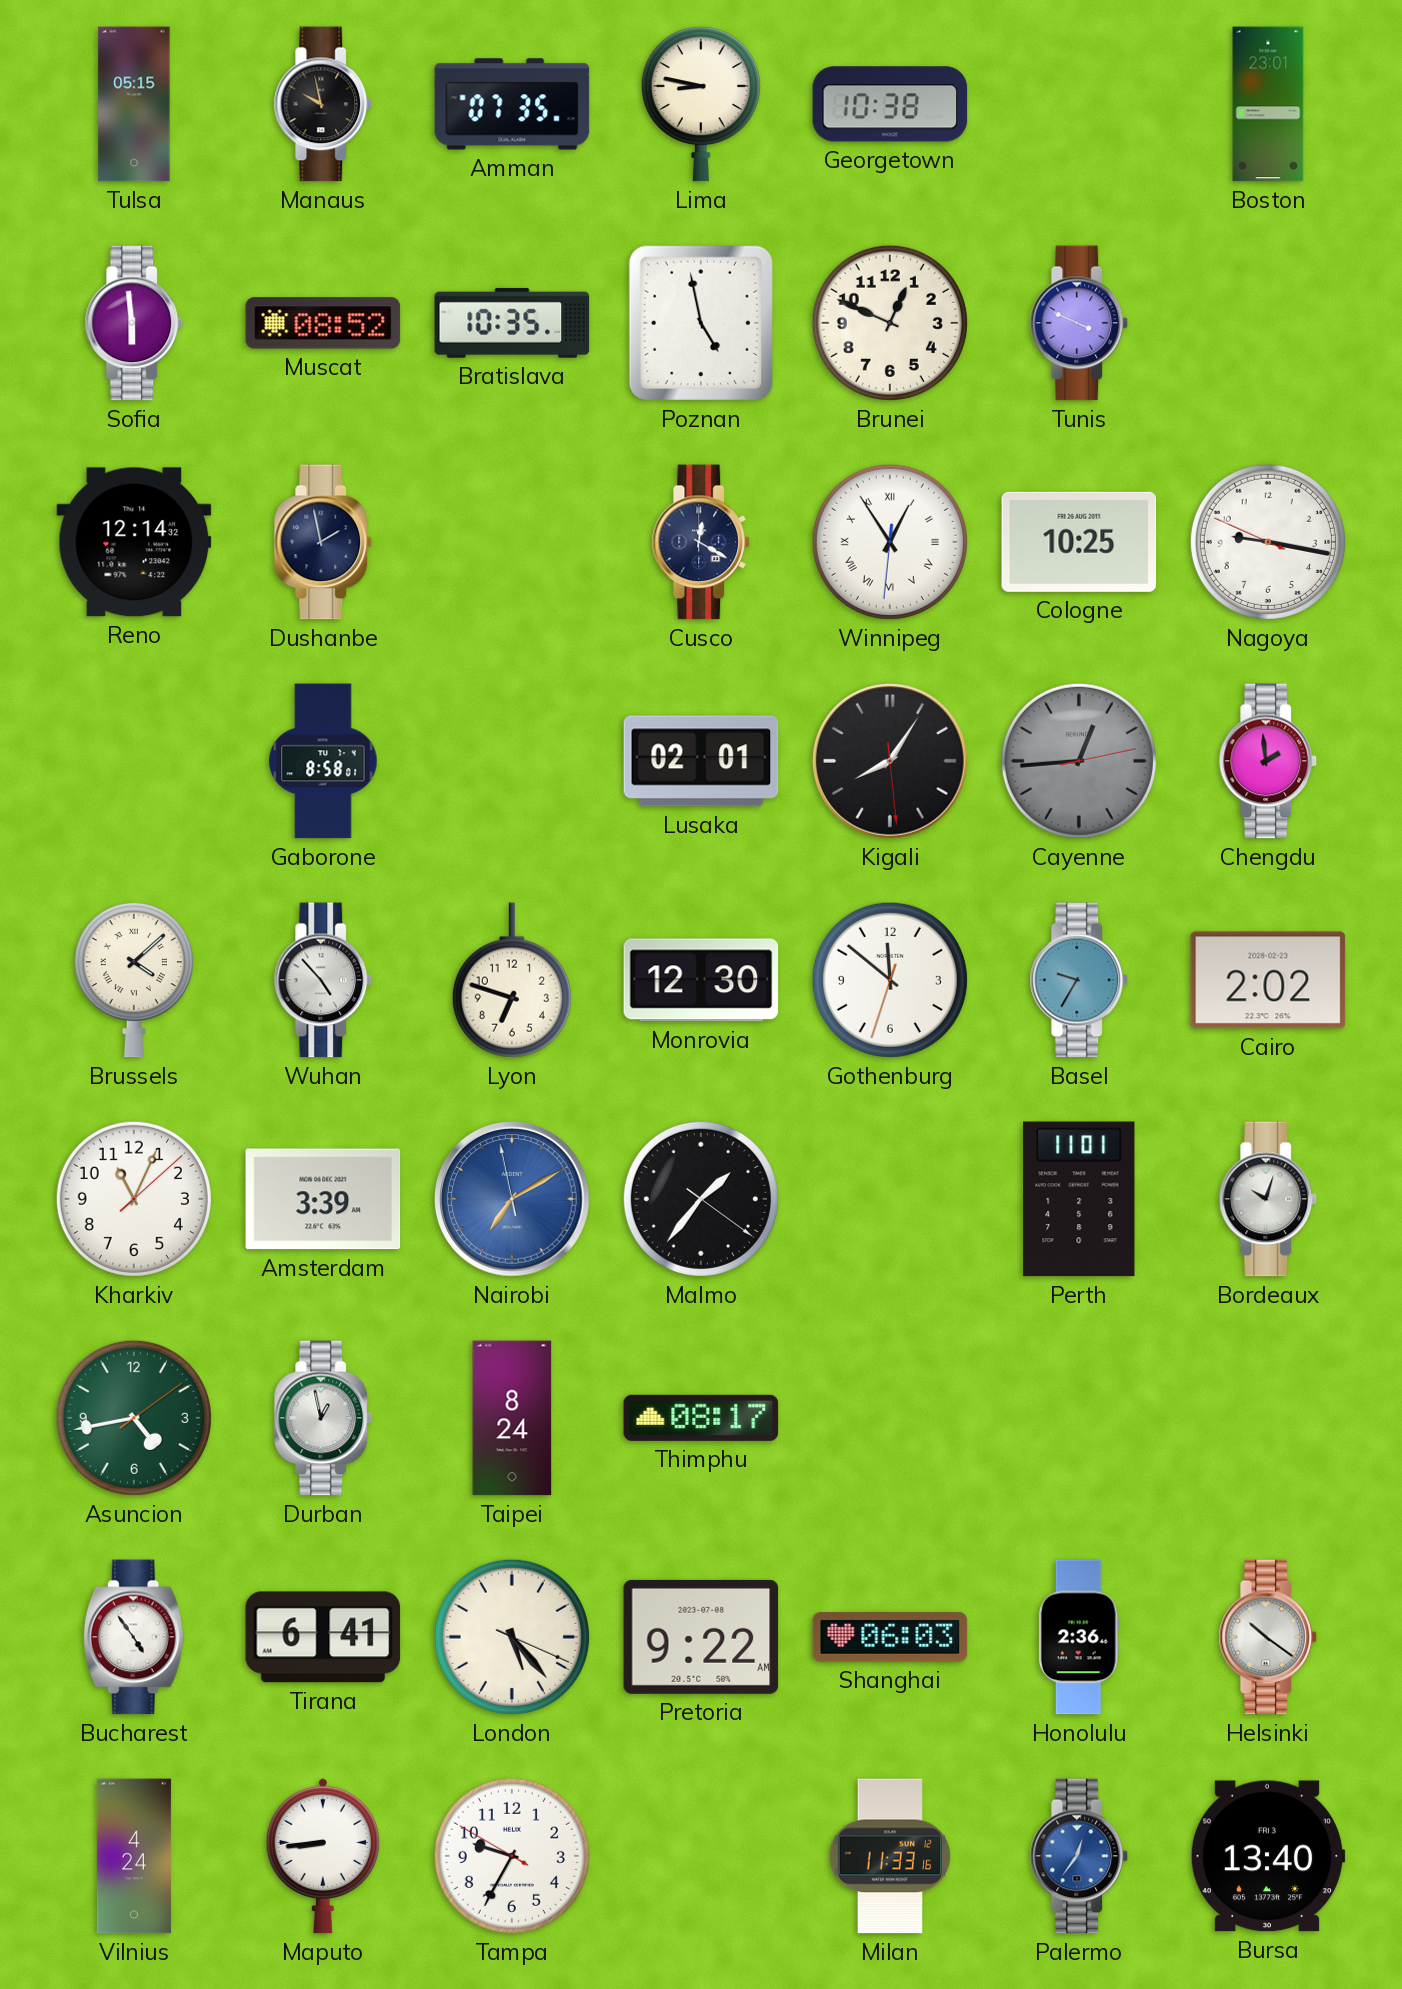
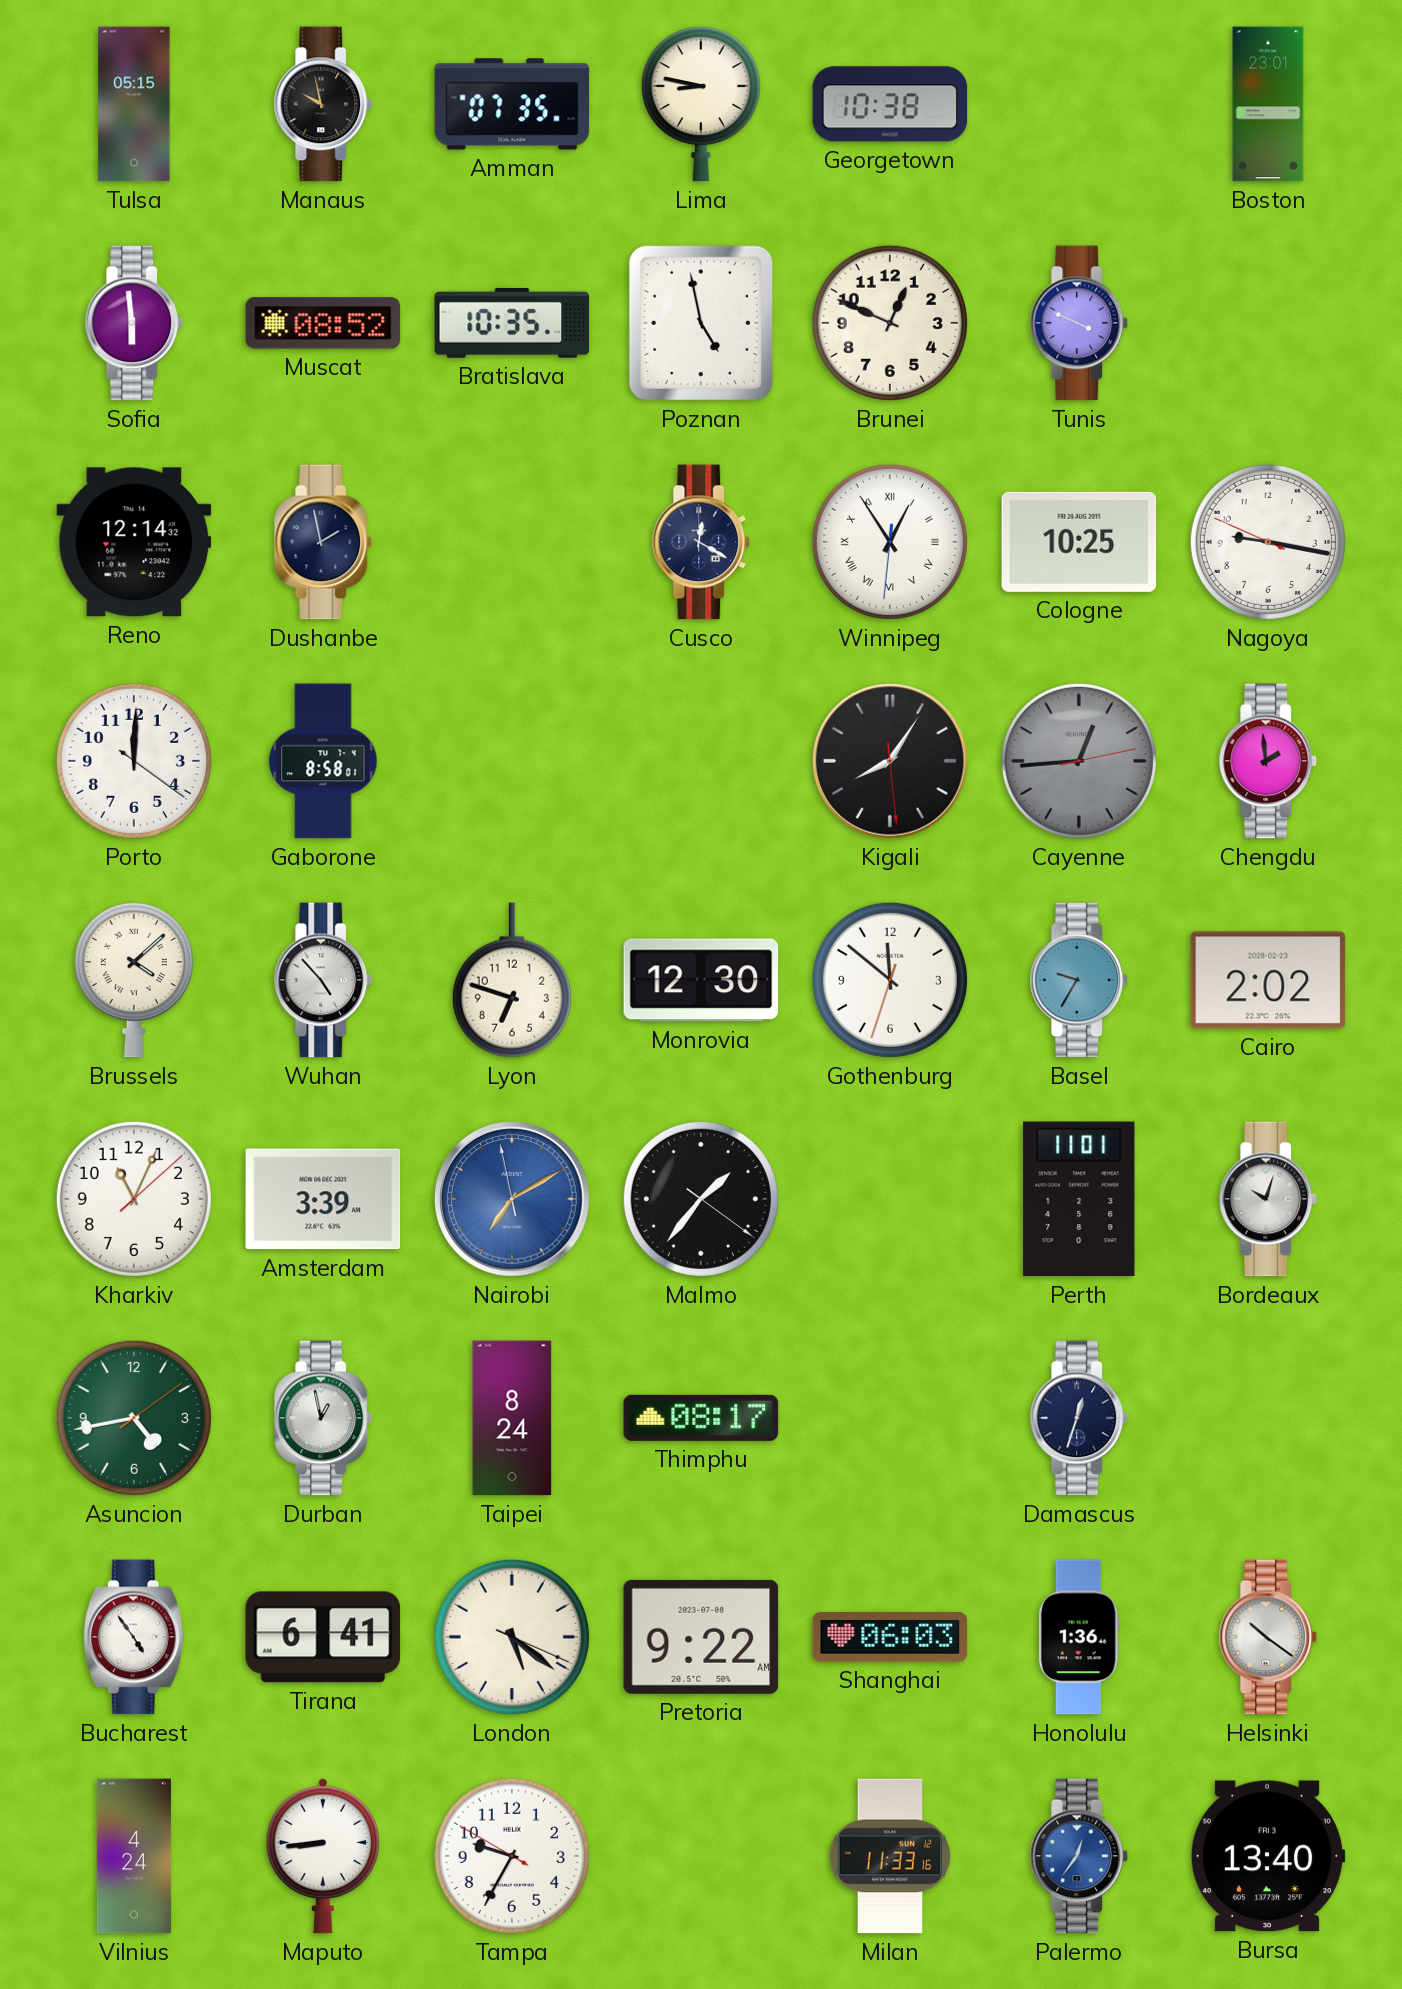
Porto: none -> 12:00 (134, 761)
Lusaka: 02:01 -> none (701, 761)
Damascus: none -> 12:33 (1079, 1418)
London: 5:23 -> 5:21 (512, 1637)
Honolulu: 2:36 -> 1:36 (1079, 1637)
